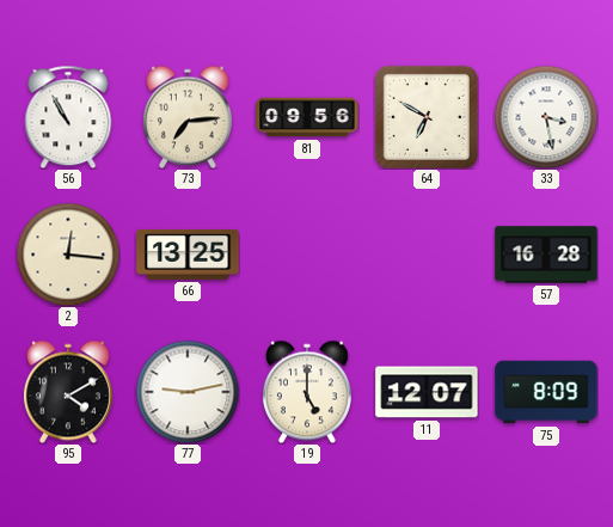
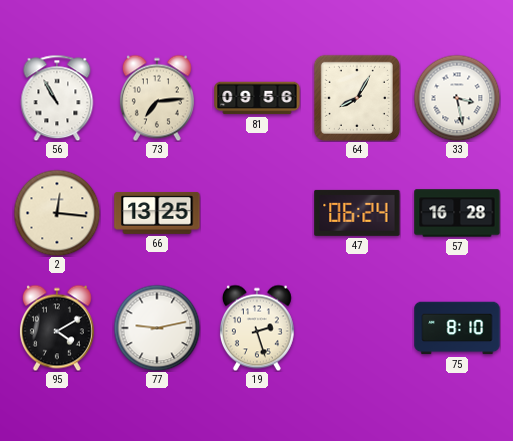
64: 6:50 -> 8:05 (357, 98)
47: none -> 06:24 (357, 213)
19: 5:00 -> 2:27 (257, 328)
11: 12:07 -> none (427, 392)
75: 8:09 -> 8:10 (457, 328)
